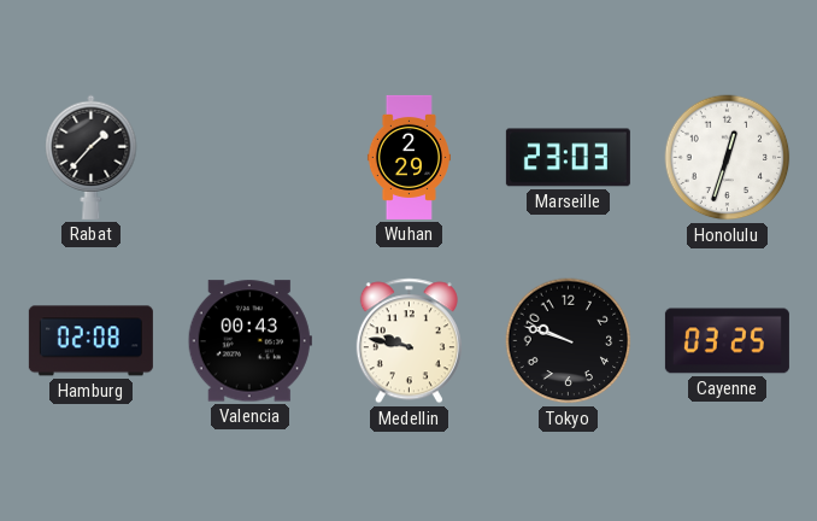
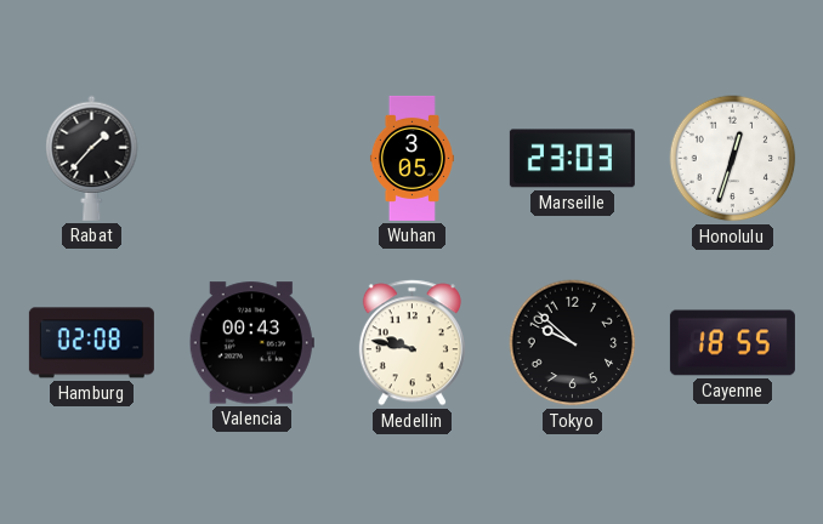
Wuhan: 2:29 -> 3:05 (411, 158)
Tokyo: 9:48 -> 9:52 (573, 343)
Cayenne: 03:25 -> 18:55 (732, 343)
